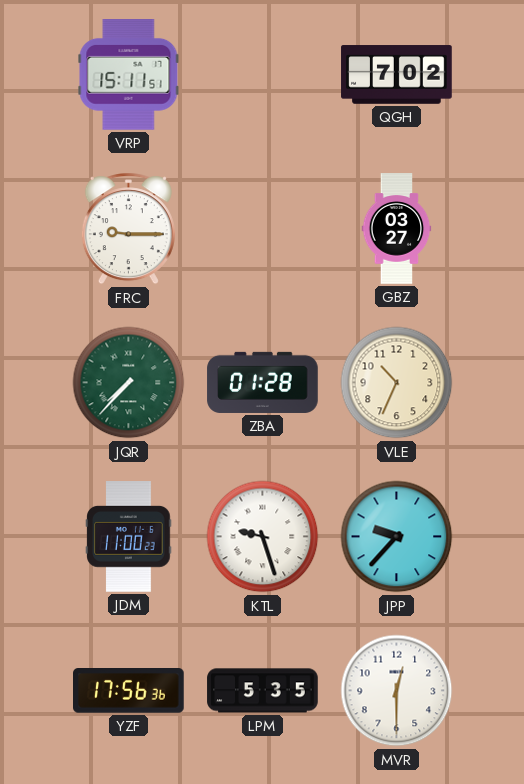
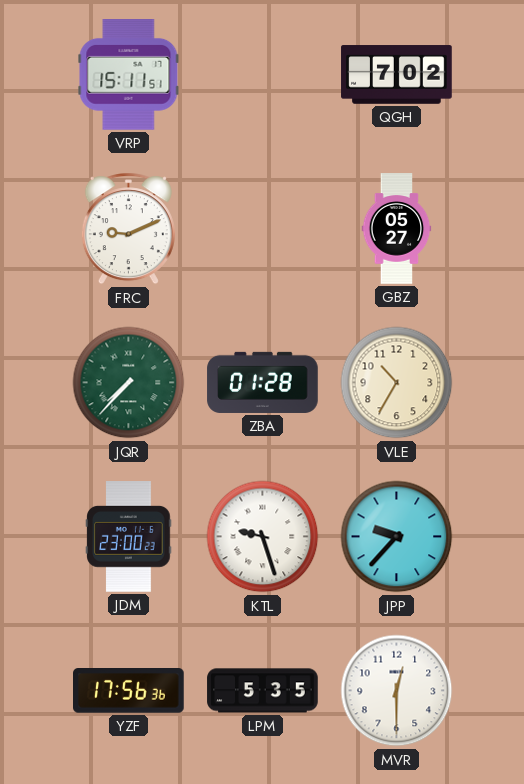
FRC: 9:15 -> 9:11 (128, 229)
GBZ: 03:27 -> 05:27 (397, 229)
VLE: 10:34 -> 10:35 (397, 383)
JDM: 11:00 -> 23:00 (129, 537)
